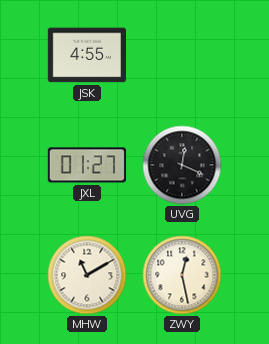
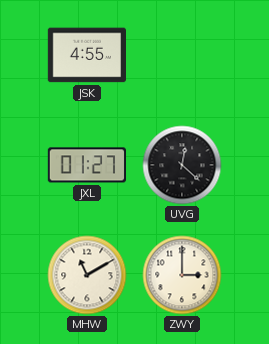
UVG: 12:19 -> 12:22 (182, 165)
ZWY: 12:28 -> 3:00 (182, 275)
